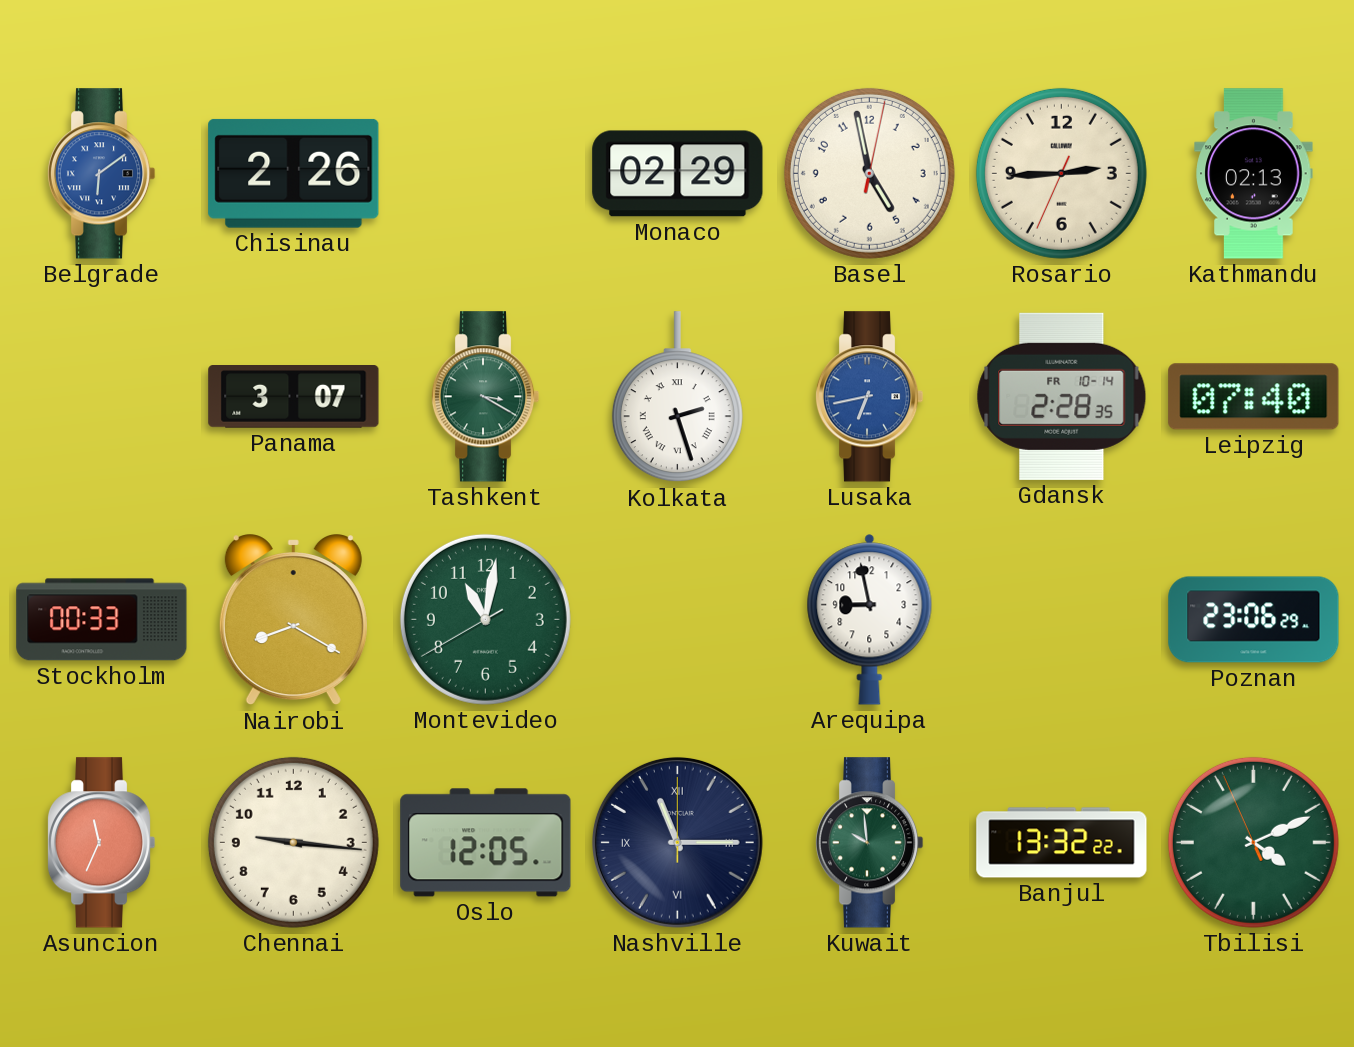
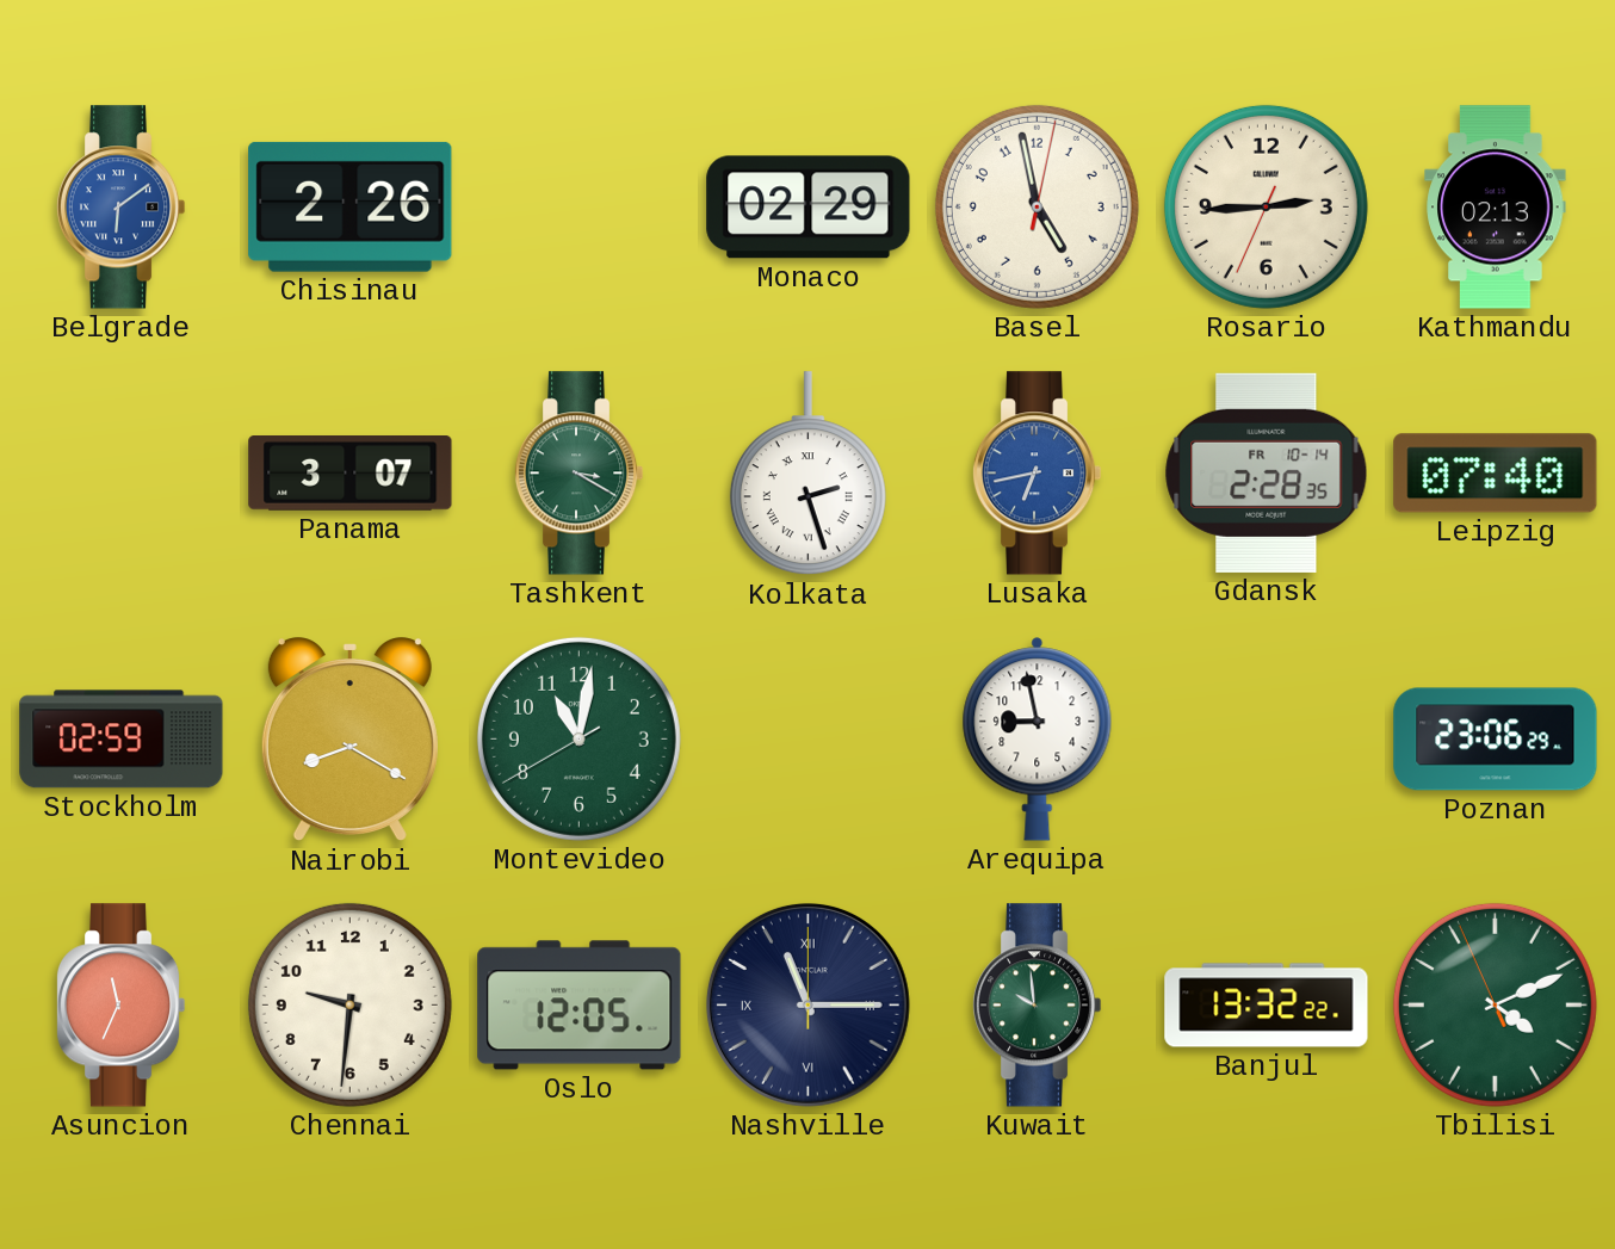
Stockholm: 00:33 -> 02:59 (122, 740)
Chennai: 9:16 -> 9:31 (349, 1004)
